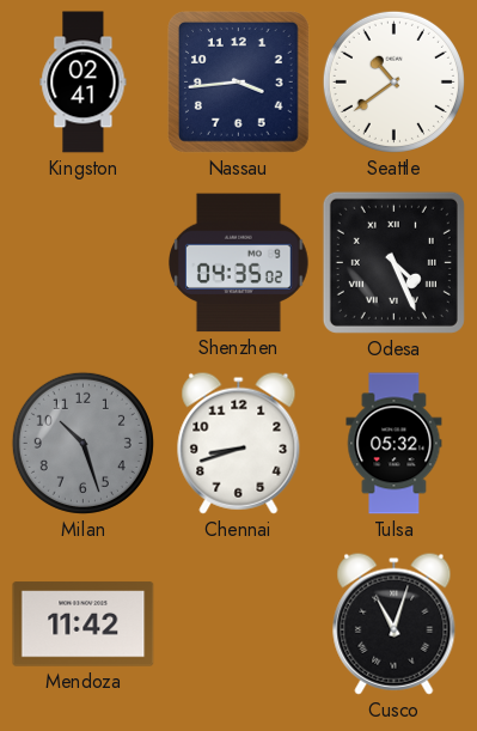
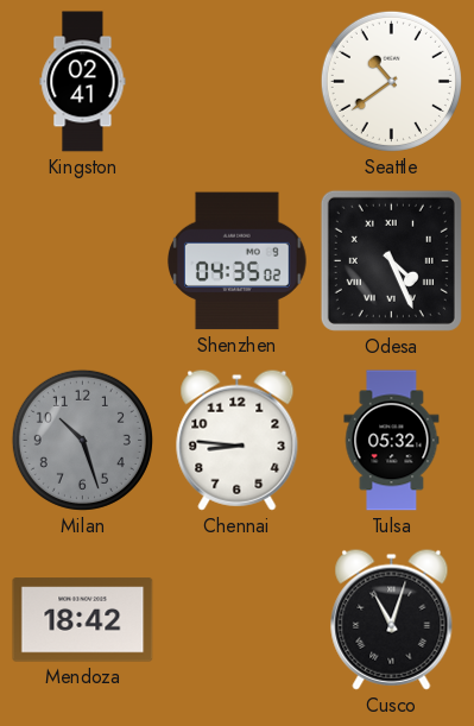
Nassau: 3:44 -> none (239, 83)
Chennai: 8:42 -> 8:46 (238, 440)
Mendoza: 11:42 -> 18:42 (83, 620)
